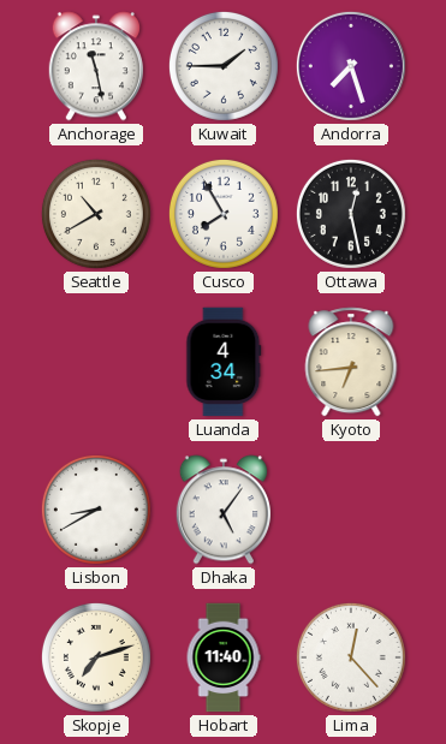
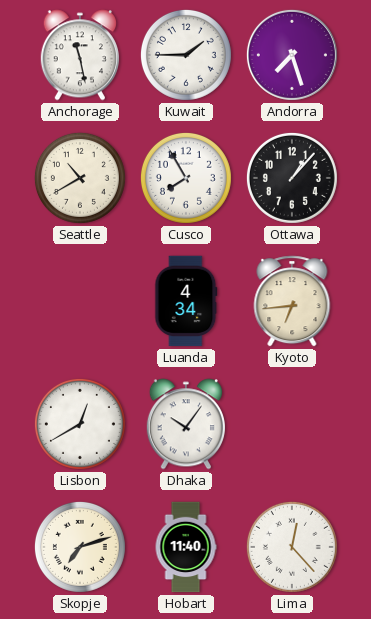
Ottawa: 12:28 -> 1:07 (292, 178)
Lisbon: 8:40 -> 12:40 (80, 424)
Dhaka: 5:06 -> 10:06 (186, 424)
